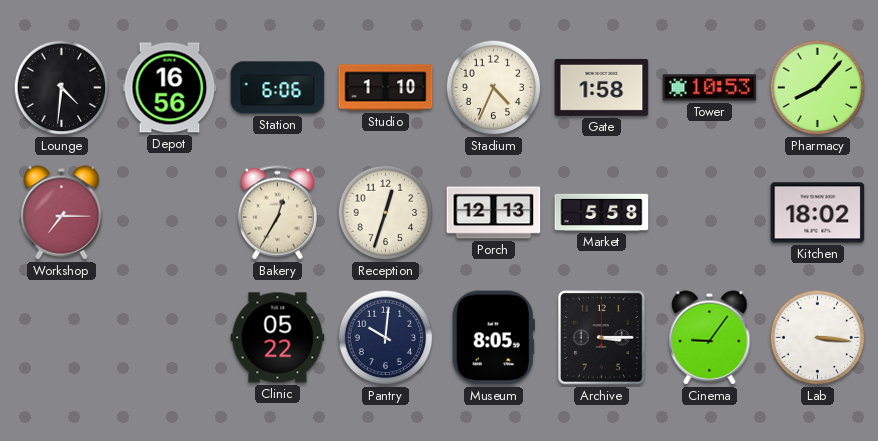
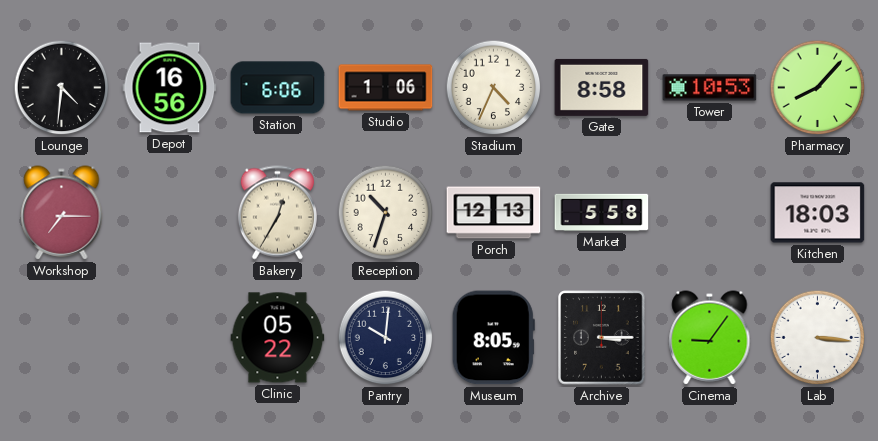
Studio: 1:10 -> 1:06 (386, 88)
Gate: 1:58 -> 8:58 (602, 87)
Reception: 12:33 -> 10:33 (386, 213)
Kitchen: 18:02 -> 18:03 (818, 213)
